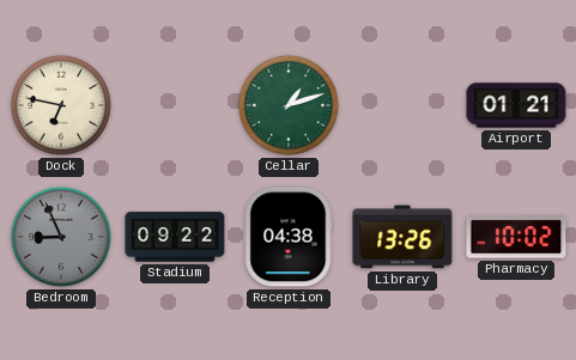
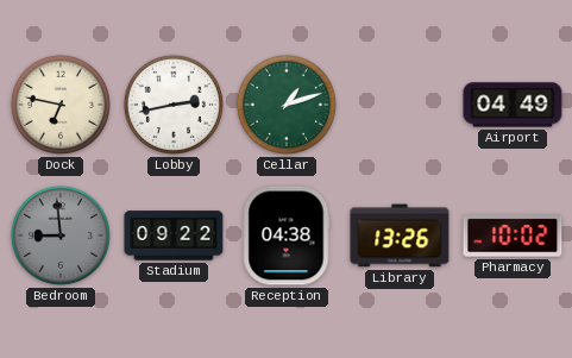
Lobby: none -> 2:43 (174, 105)
Airport: 01:21 -> 04:49 (513, 105)
Bedroom: 8:56 -> 8:59 (61, 235)
